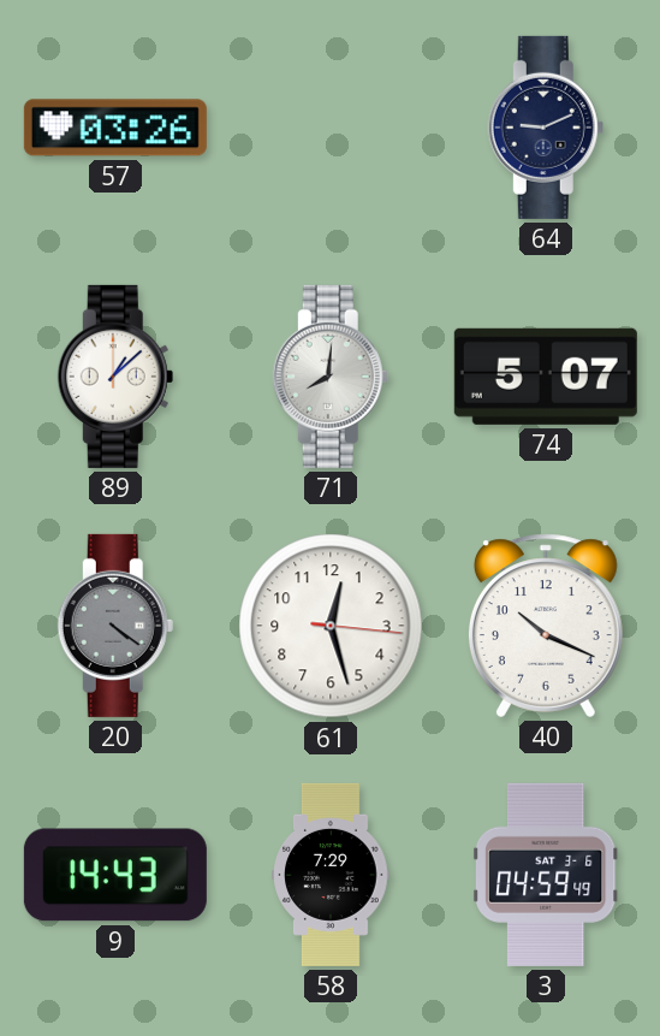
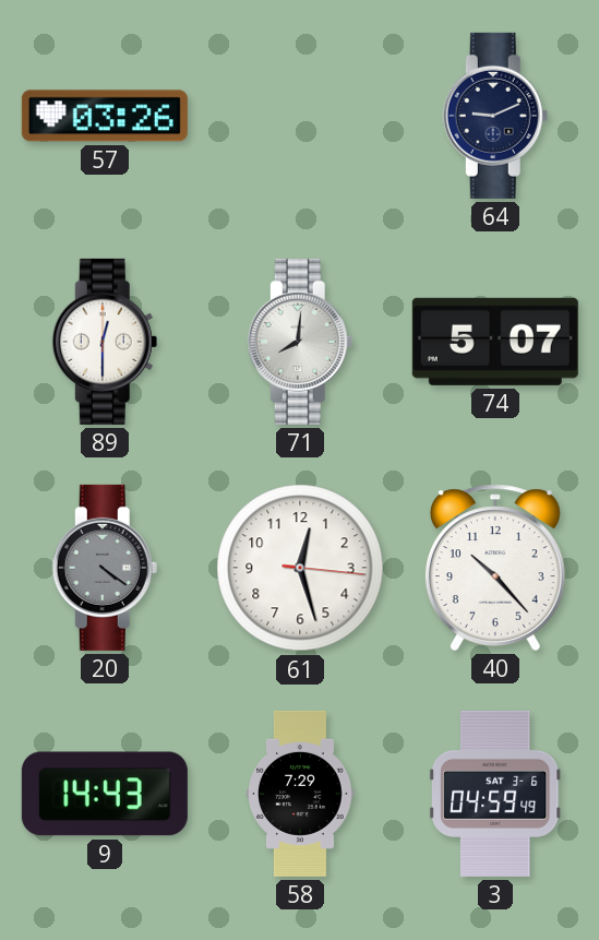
89: 1:08 -> 12:30 (105, 342)
40: 10:19 -> 10:23 (495, 568)
